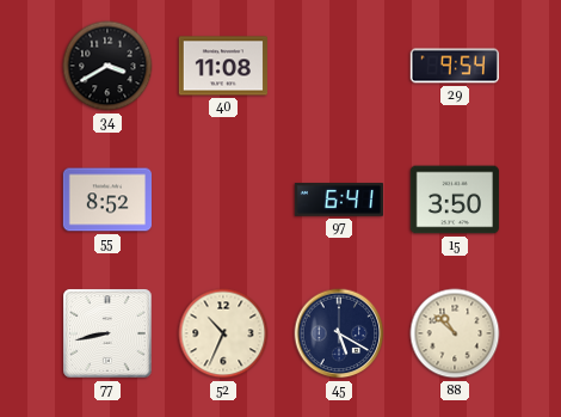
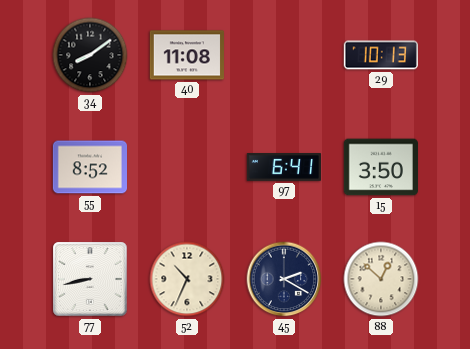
34: 3:40 -> 8:09 (90, 55)
29: 9:54 -> 10:13 (381, 55)
45: 5:20 -> 2:20 (284, 279)
88: 10:52 -> 12:52 (381, 279)
